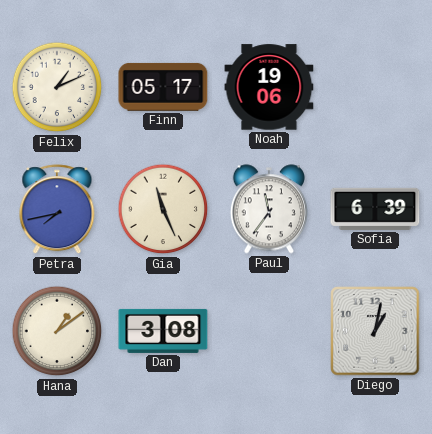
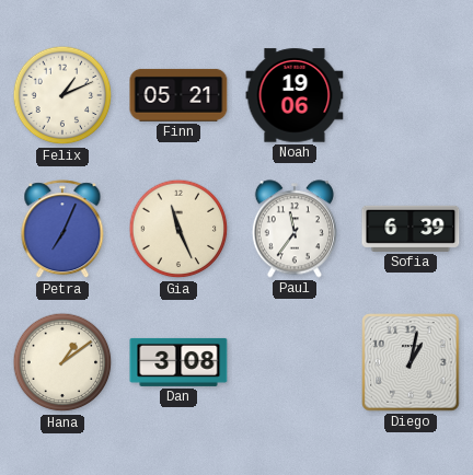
Finn: 05:17 -> 05:21 (178, 95)
Petra: 7:43 -> 7:04 (62, 230)
